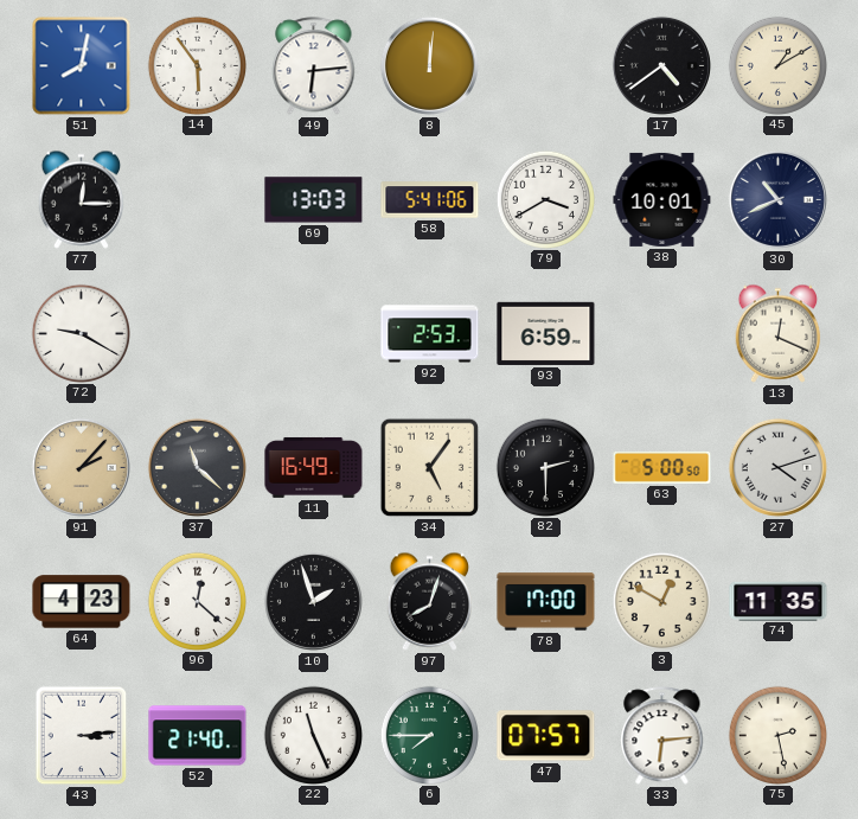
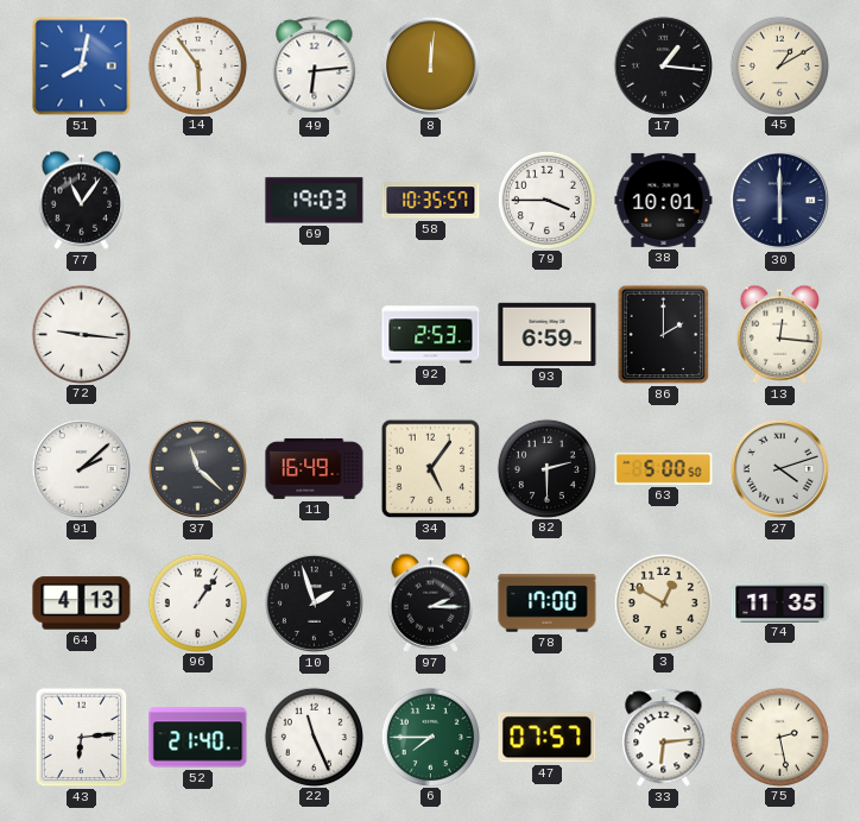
17: 4:39 -> 1:16 (663, 65)
77: 12:15 -> 11:06 (82, 200)
69: 13:03 -> 19:03 (315, 201)
58: 5:41 -> 10:35 (431, 201)
79: 3:40 -> 3:45 (546, 200)
30: 10:41 -> 6:00 (779, 200)
72: 9:20 -> 9:16 (81, 334)
86: none -> 2:00 (664, 335)
13: 12:19 -> 12:16 (780, 334)
91: 2:07 -> 2:08 (81, 468)
91 dial: champagne -> white (81, 468)
64: 4:23 -> 4:13 (82, 604)
96: 12:22 -> 1:06 (197, 602)
97: 8:03 -> 2:15 (431, 602)
43: 3:14 -> 6:14 (82, 738)
